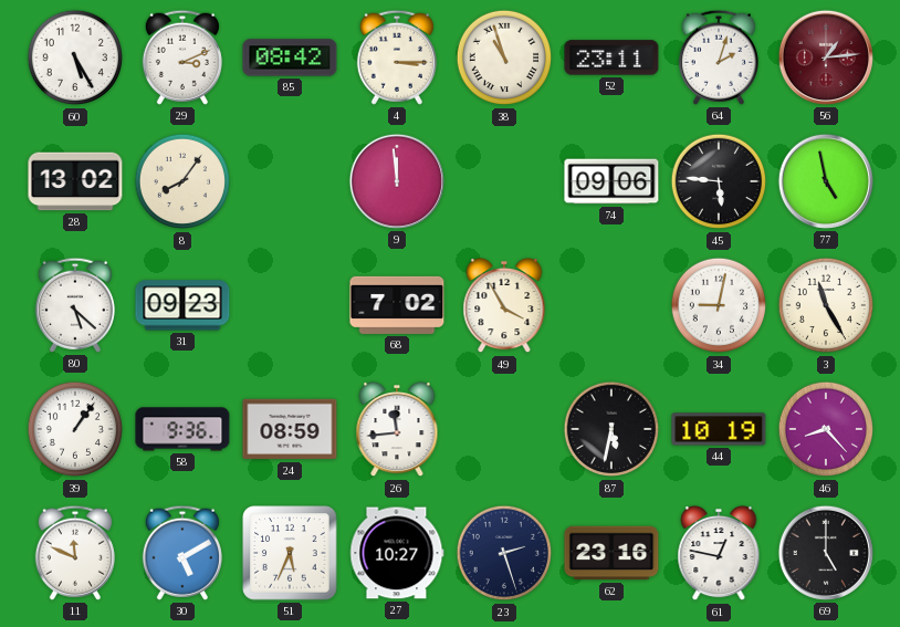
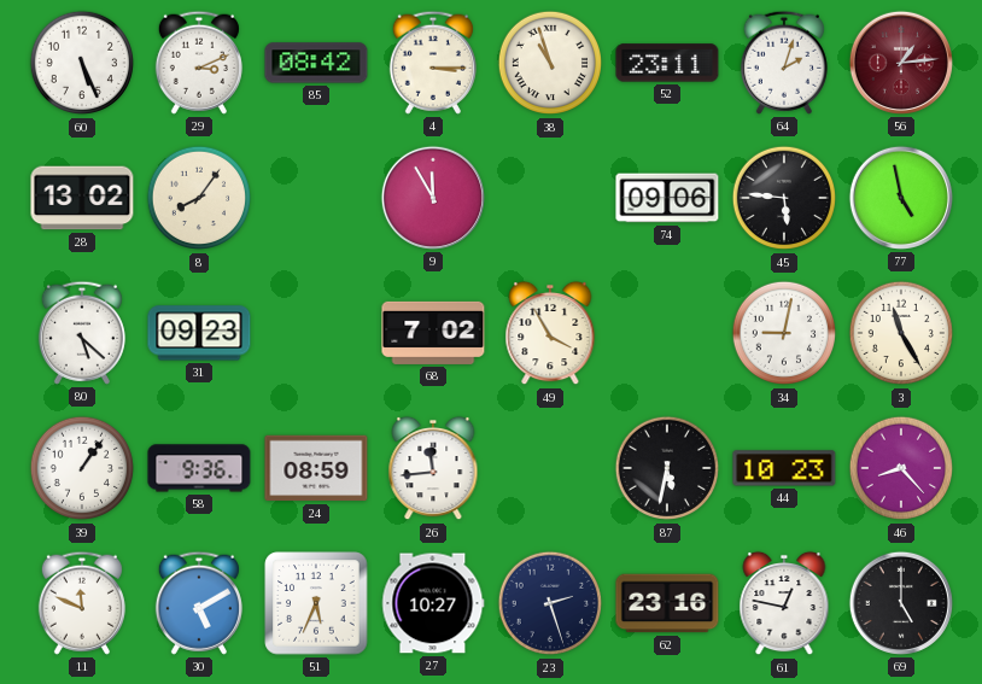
60: 5:25 -> 5:26 (82, 63)
9: 11:59 -> 11:55 (433, 198)
44: 10:19 -> 10:23 (784, 468)
